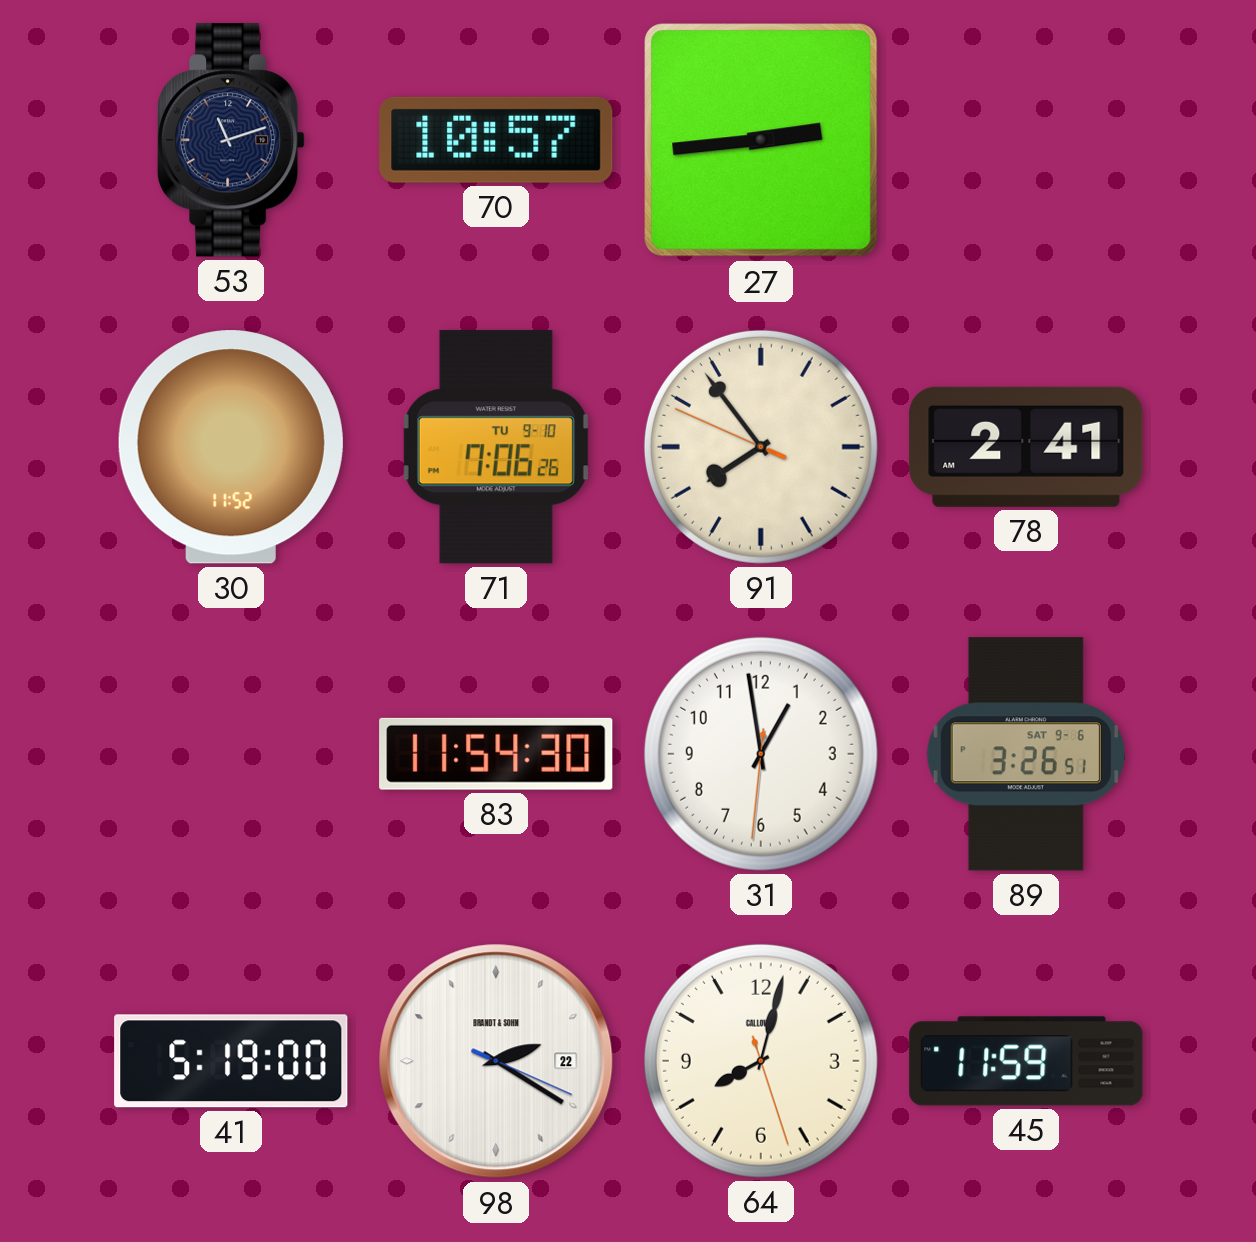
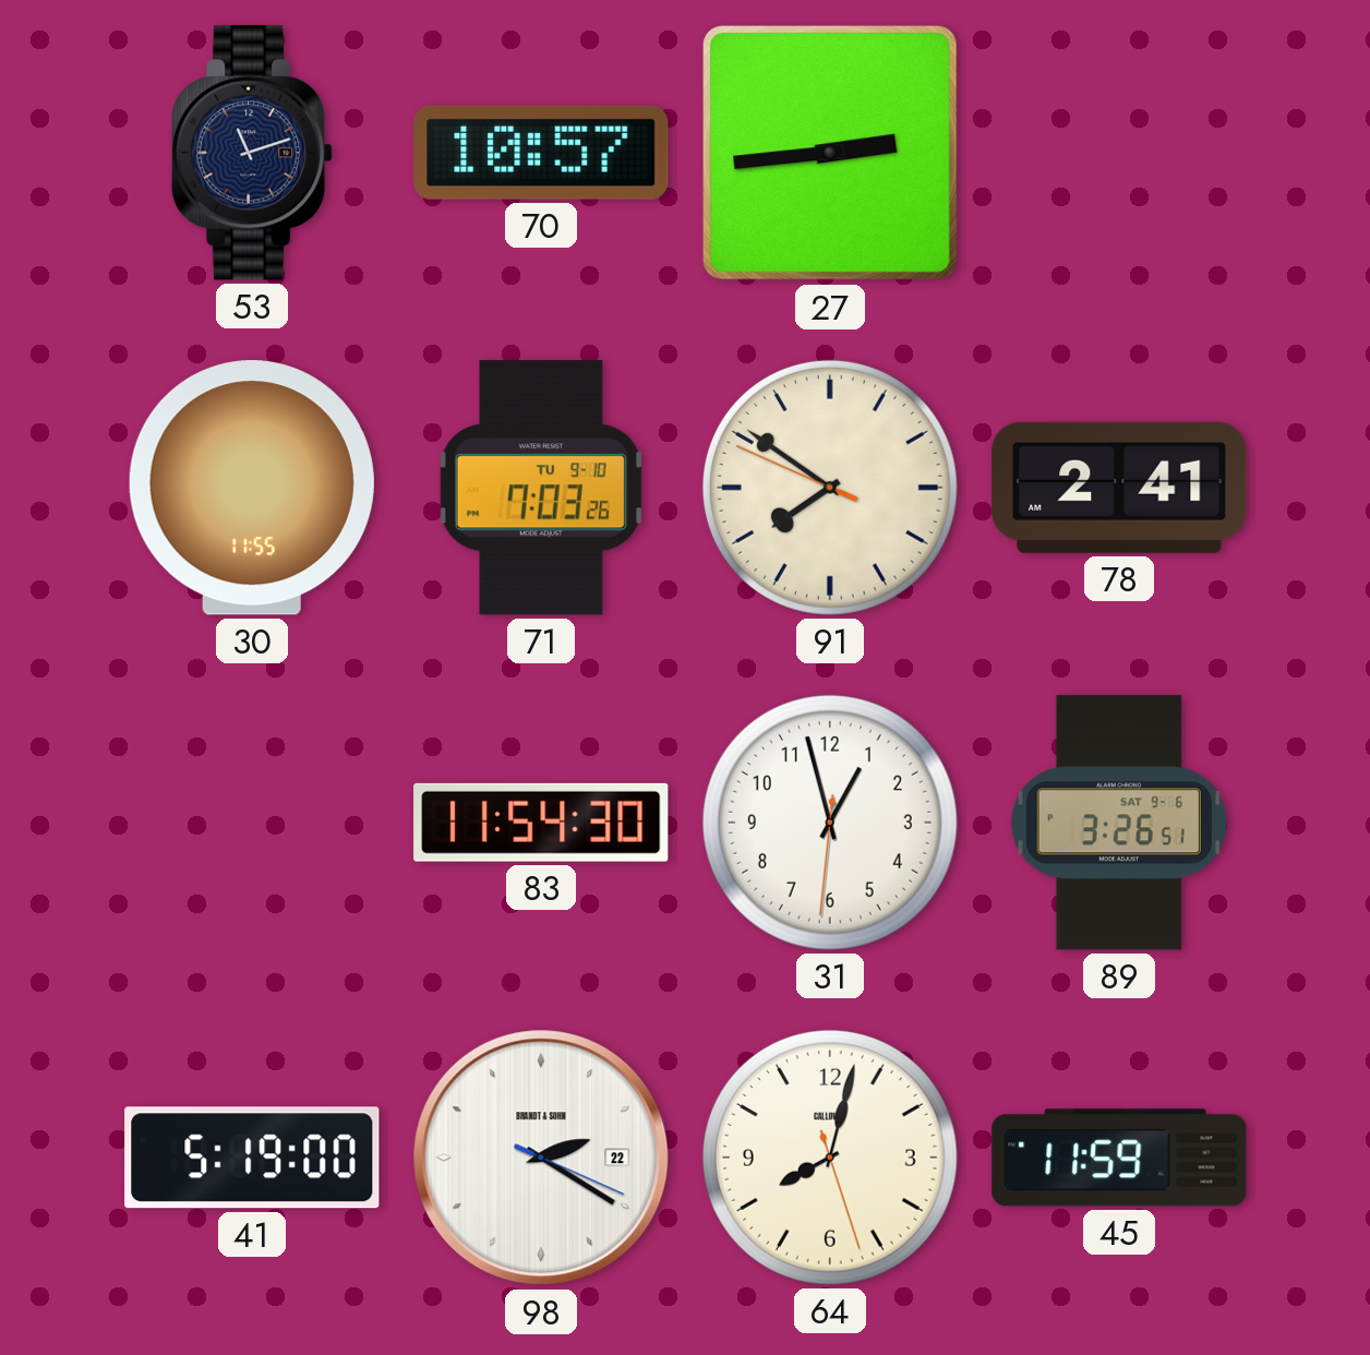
30: 11:52 -> 11:55 (252, 488)
71: 7:06 -> 7:03 (541, 488)
91: 7:53 -> 7:50 (830, 488)
31: 12:58 -> 12:57 (830, 823)
